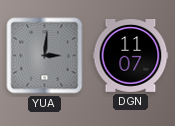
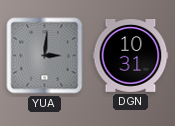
DGN: 11:07 -> 10:31 (131, 56)
